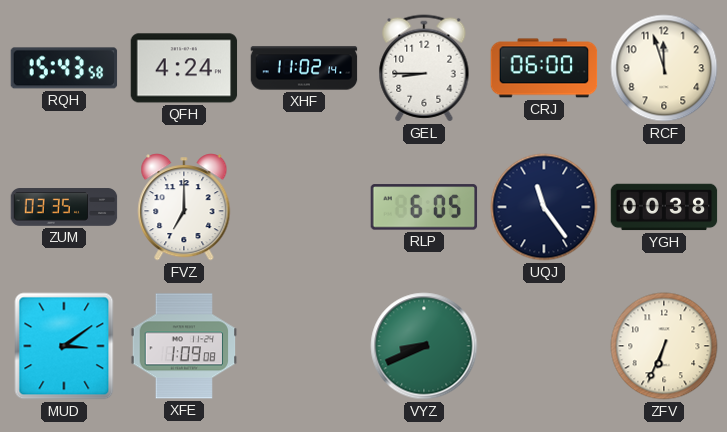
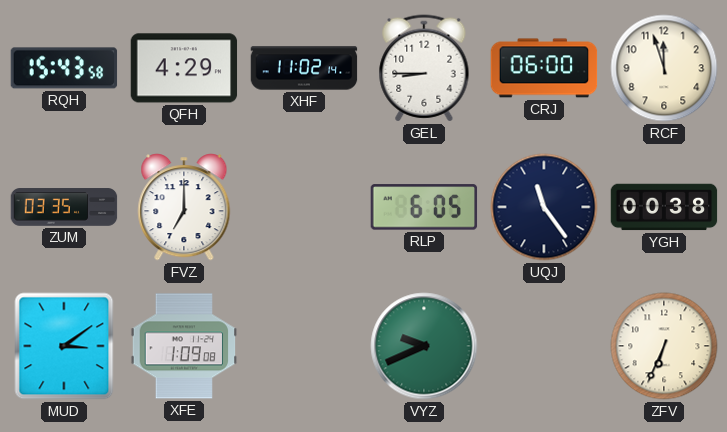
QFH: 4:24 -> 4:29 (184, 68)
VYZ: 8:41 -> 9:41 (424, 346)
